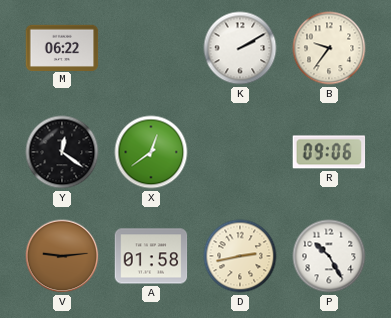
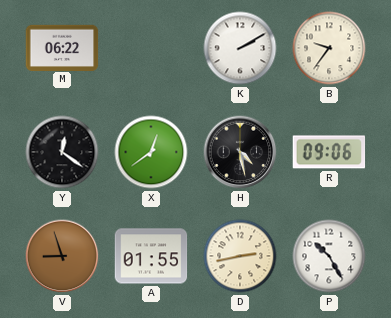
H: none -> 4:28 (240, 152)
V: 9:14 -> 8:57 (62, 256)
A: 01:58 -> 01:55 (151, 256)
